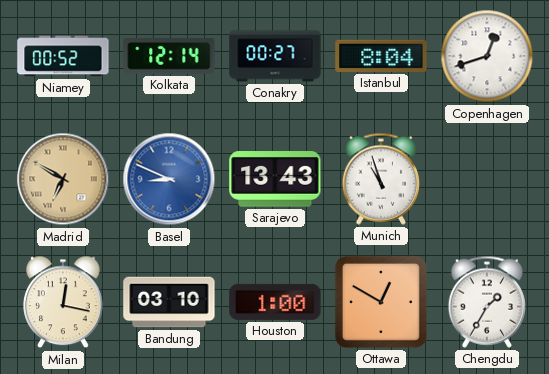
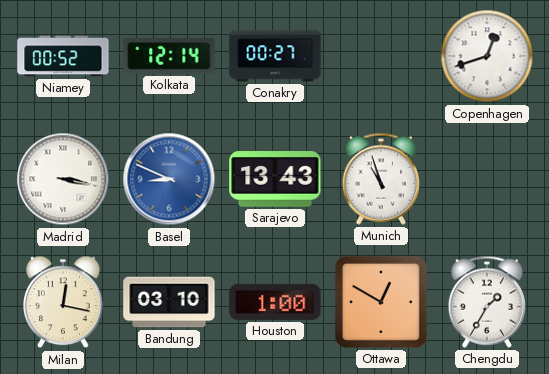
Istanbul: 8:04 -> none (381, 56)
Madrid: 6:50 -> 3:17 (63, 179)
Madrid dial: champagne -> white (63, 179)
